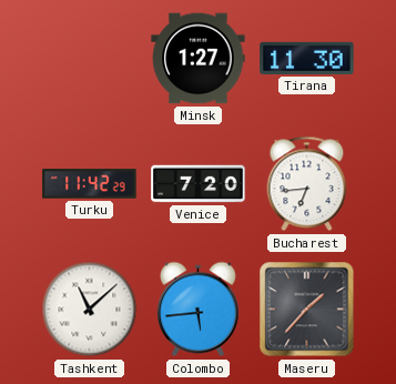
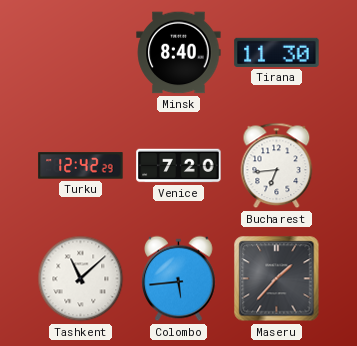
Minsk: 1:27 -> 8:40 (179, 53)
Turku: 11:42 -> 12:42 (81, 166)
